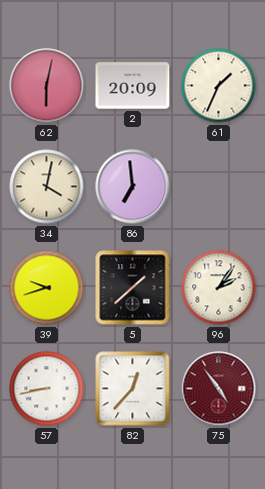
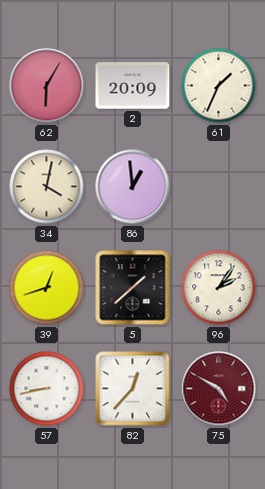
62: 6:02 -> 6:05 (47, 86)
86: 6:59 -> 12:59 (133, 187)
39: 9:42 -> 12:42 (47, 288)
75: 4:54 -> 4:50 (219, 389)
